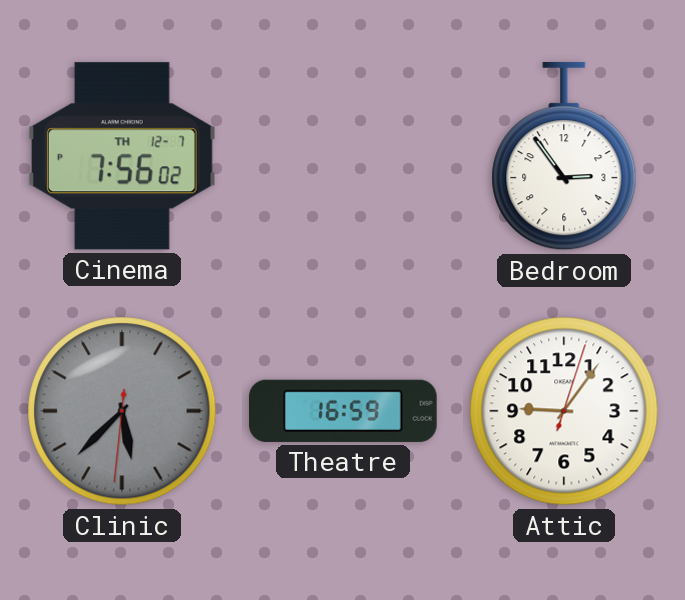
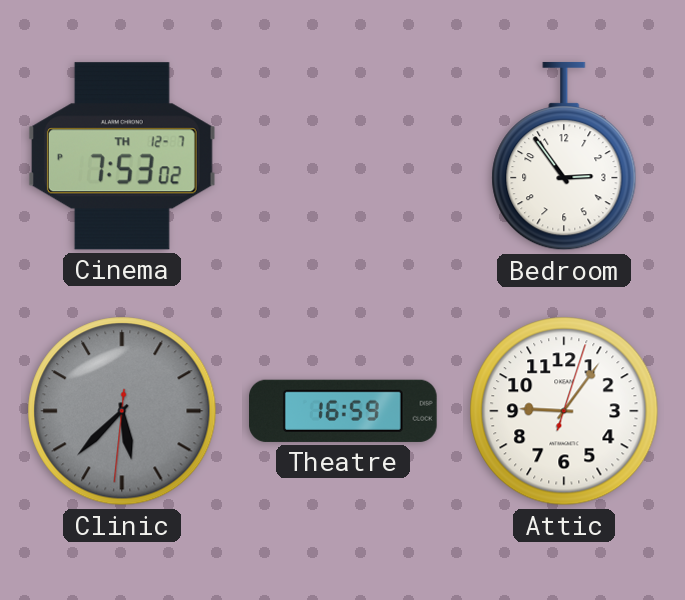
Cinema: 7:56 -> 7:53 (122, 156)
